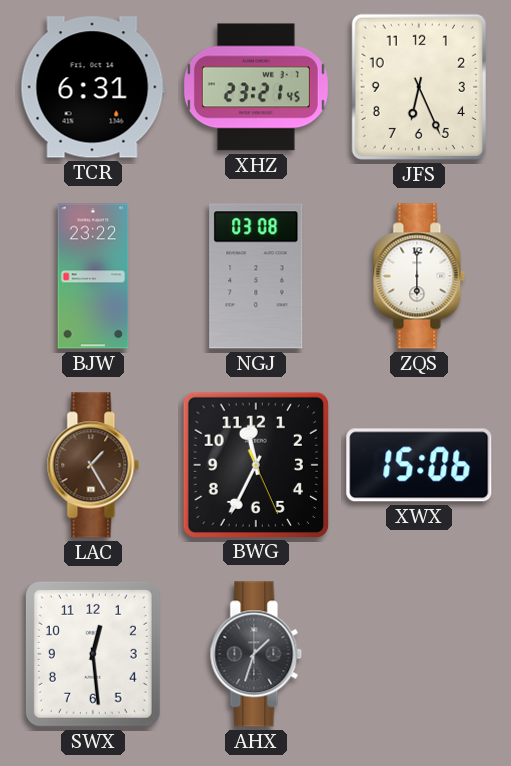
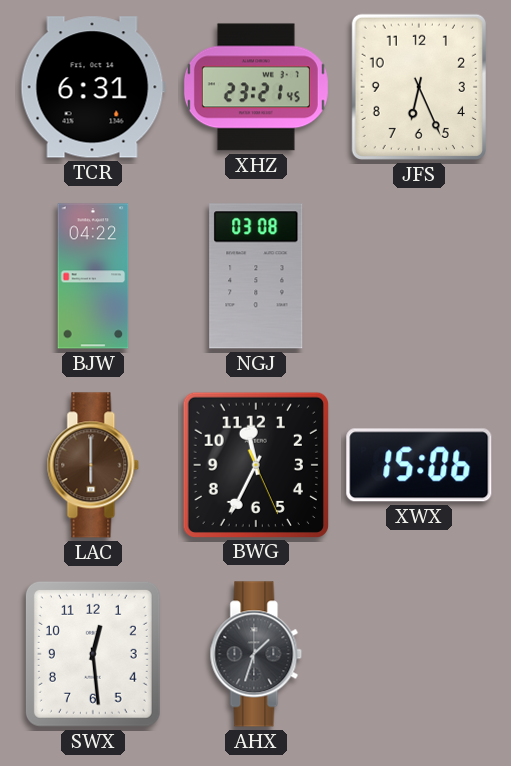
BJW: 23:22 -> 04:22 (93, 276)
ZQS: 6:00 -> none (419, 276)
LAC: 1:25 -> 6:00 (93, 465)
